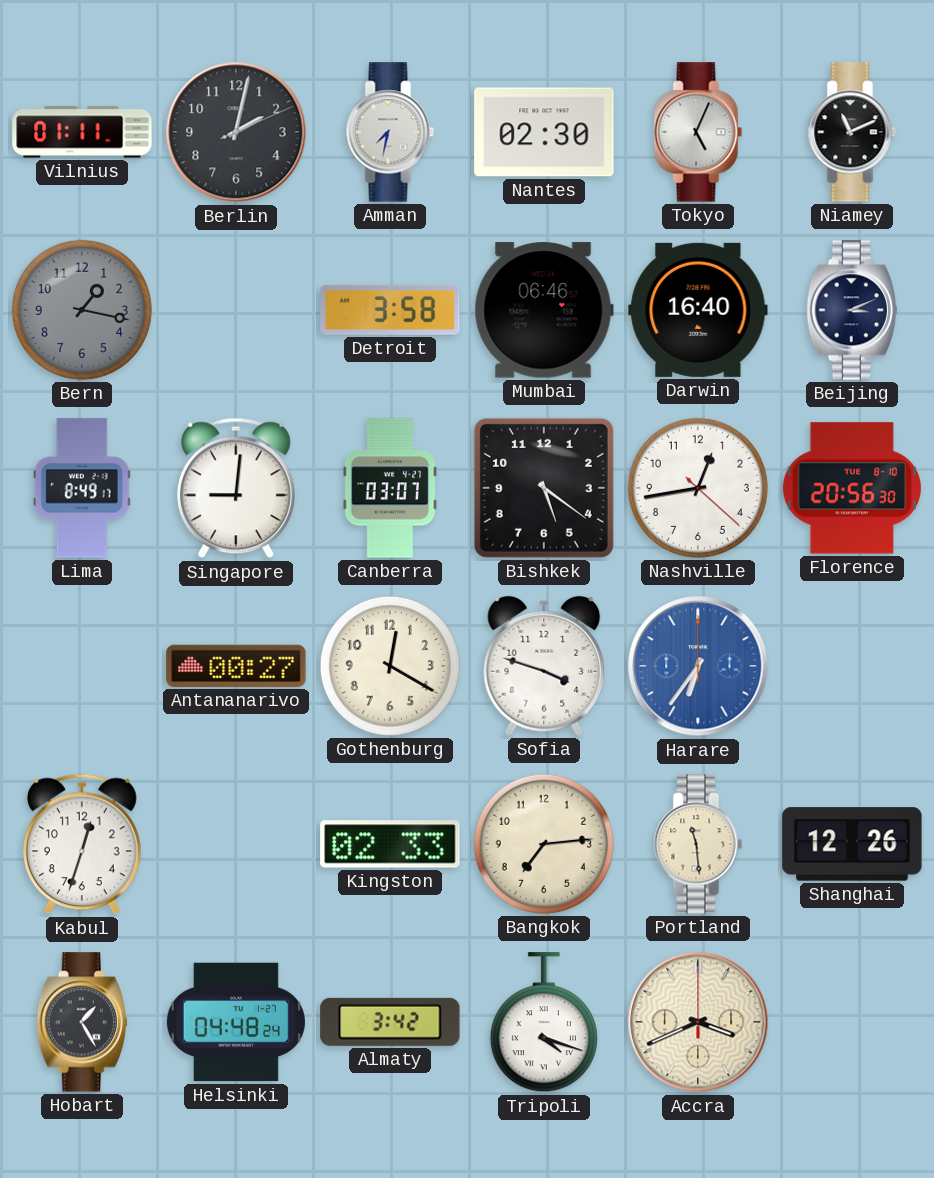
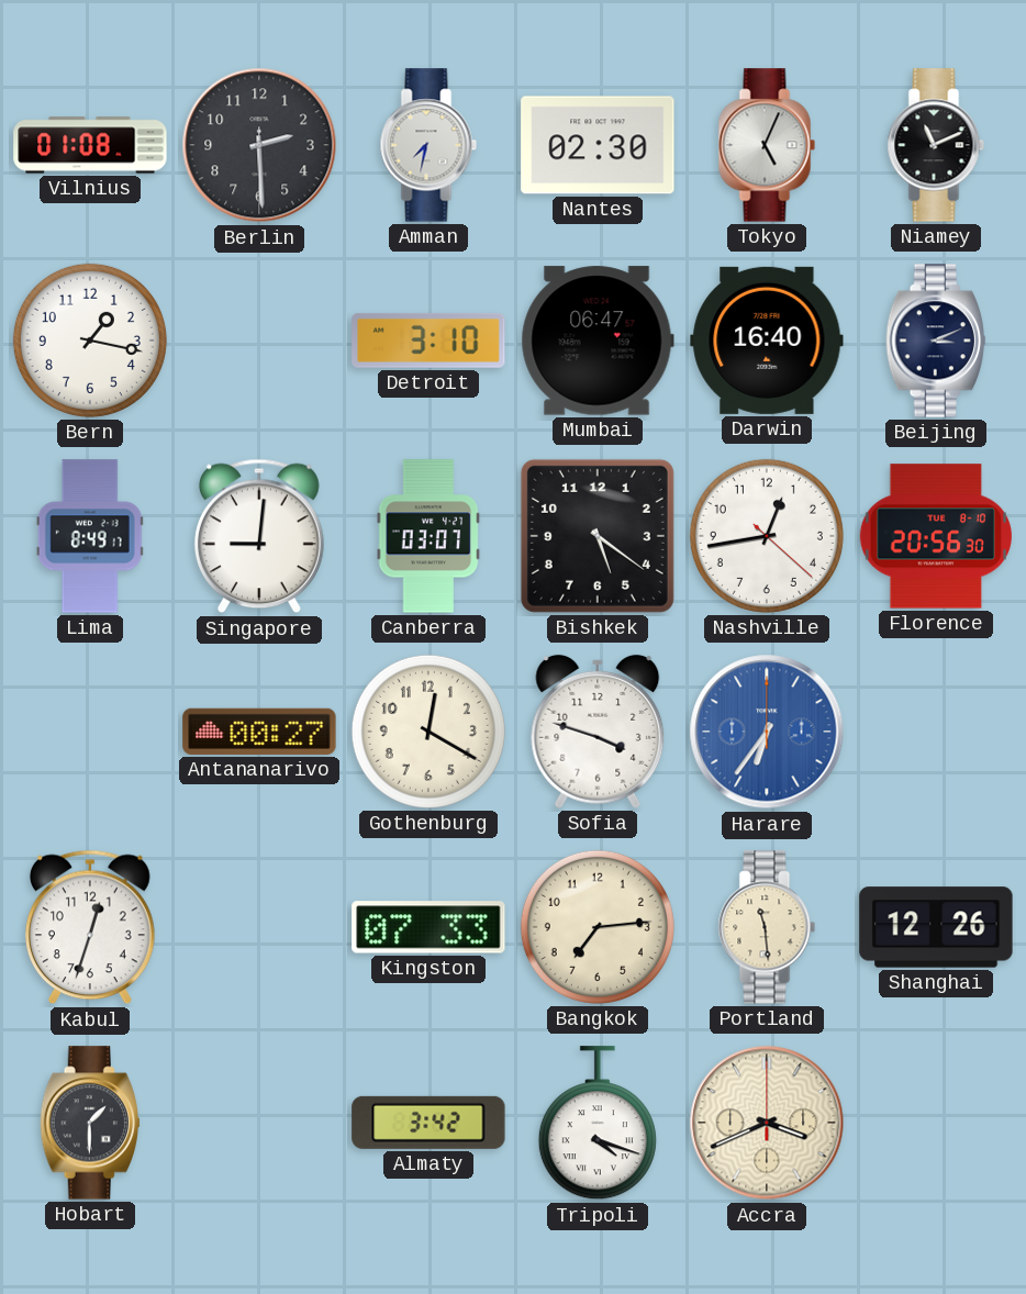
Vilnius: 01:11 -> 01:08 (90, 145)
Berlin: 2:02 -> 2:29 (259, 145)
Bern dial: grey -> white (90, 341)
Detroit: 3:58 -> 3:10 (428, 341)
Mumbai: 06:46 -> 06:47 (598, 341)
Kingston: 02:33 -> 07:33 (428, 927)
Hobart: 1:25 -> 1:30 (90, 1123)
Helsinki: 04:48 -> none (236, 1022)
